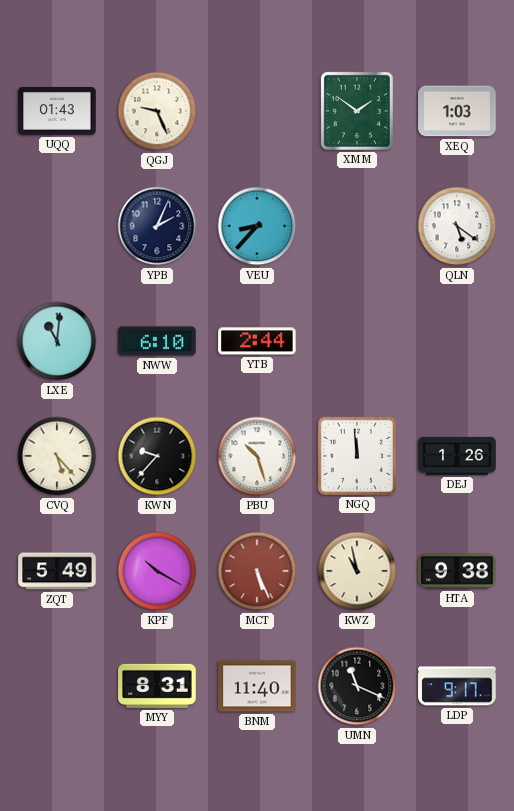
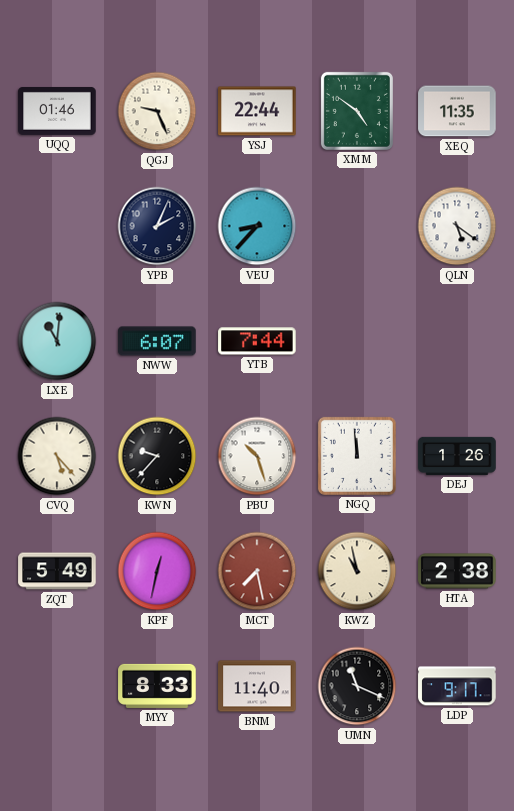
UQQ: 01:43 -> 01:46 (57, 111)
YSJ: none -> 22:44 (257, 111)
XMM: 1:51 -> 4:51 (357, 111)
XEQ: 1:03 -> 11:35 (457, 111)
NWW: 6:10 -> 6:07 (157, 341)
YTB: 2:44 -> 7:44 (257, 341)
KPF: 10:20 -> 12:32 (157, 571)
MCT: 5:26 -> 7:28 (257, 571)
HTA: 9:38 -> 2:38 (457, 571)
MYY: 8:31 -> 8:33 (157, 686)
